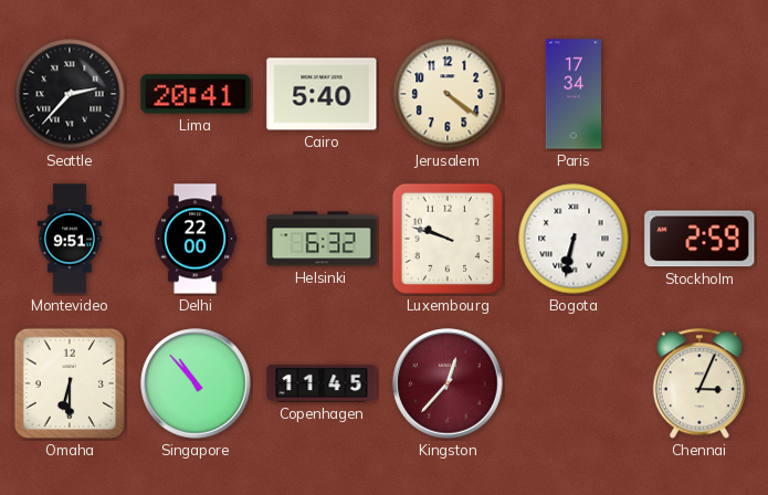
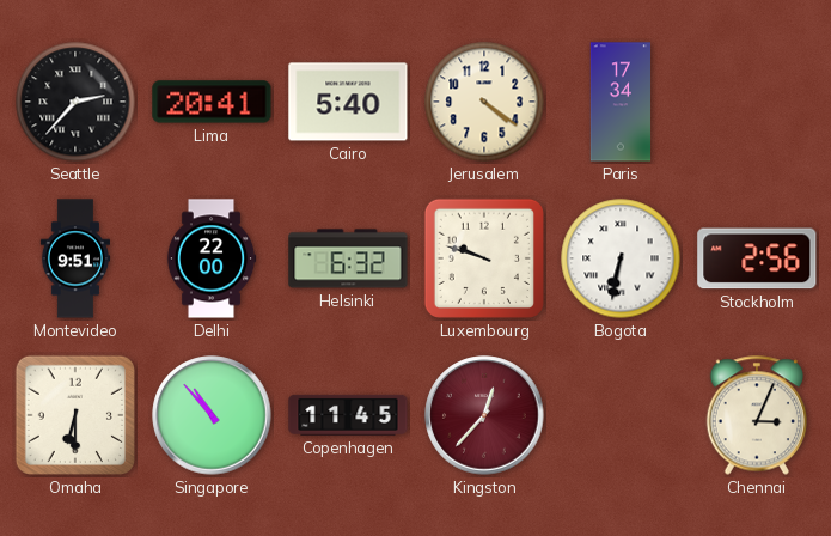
Stockholm: 2:59 -> 2:56 (757, 258)
